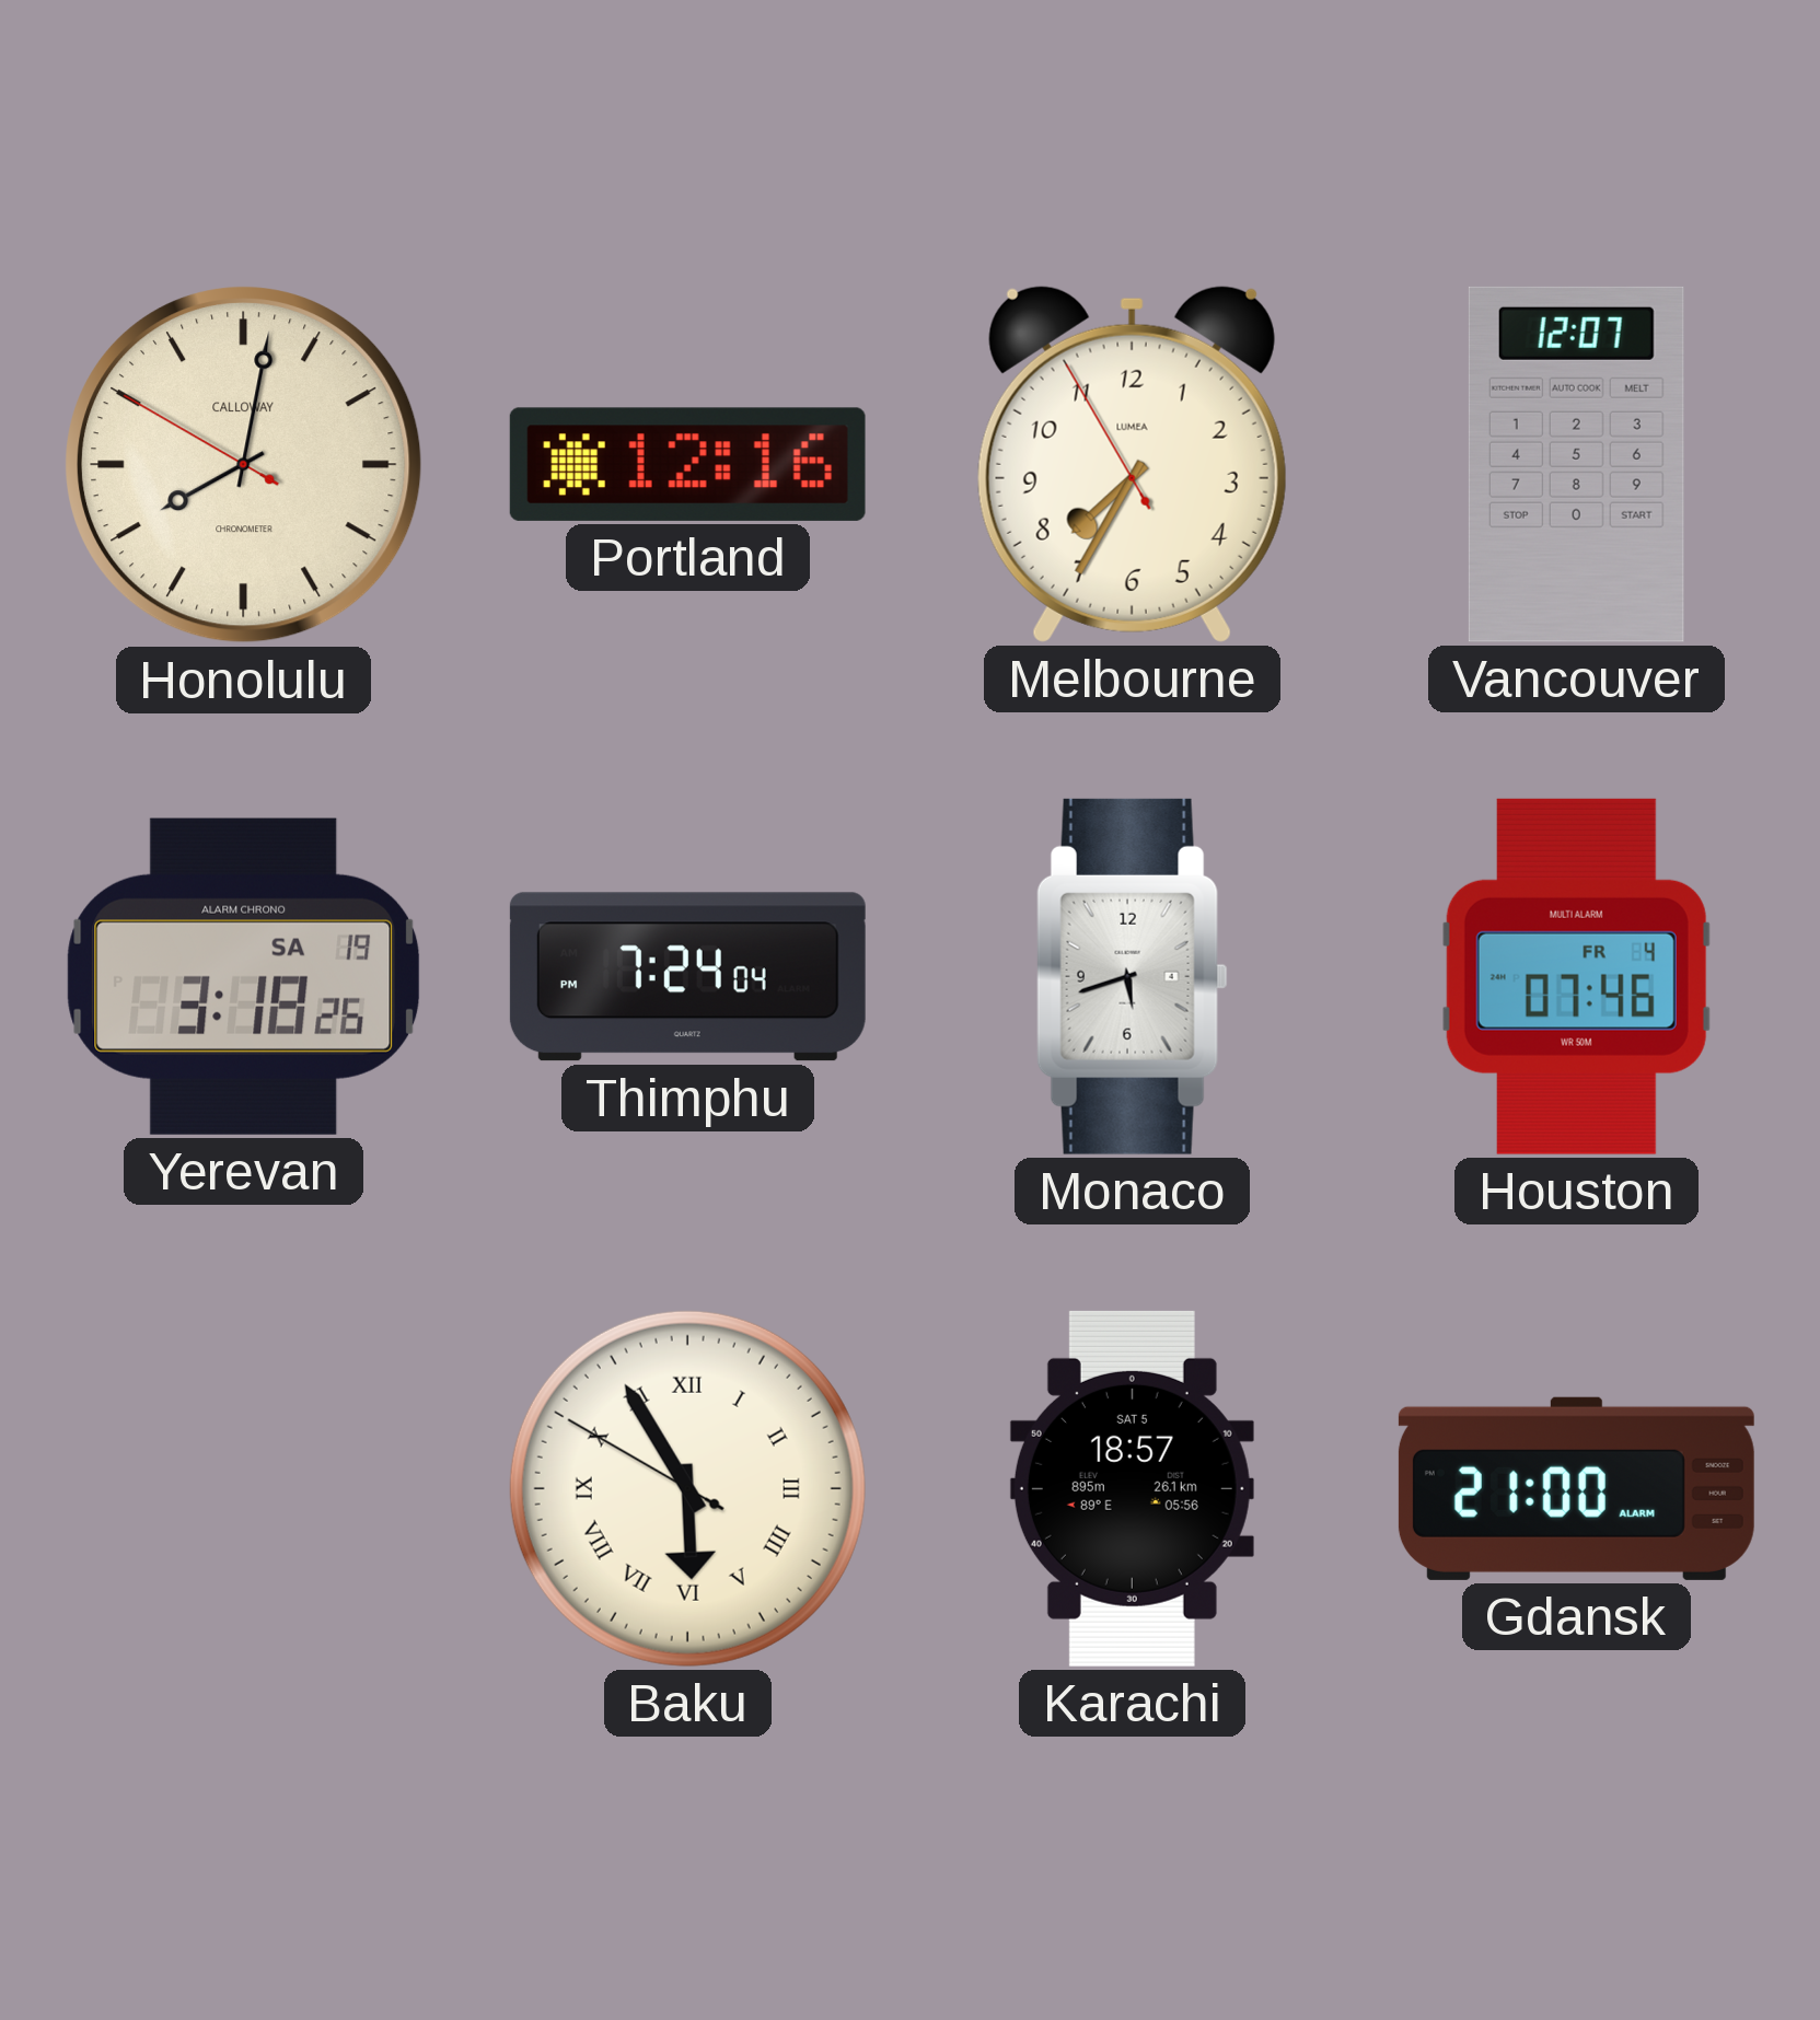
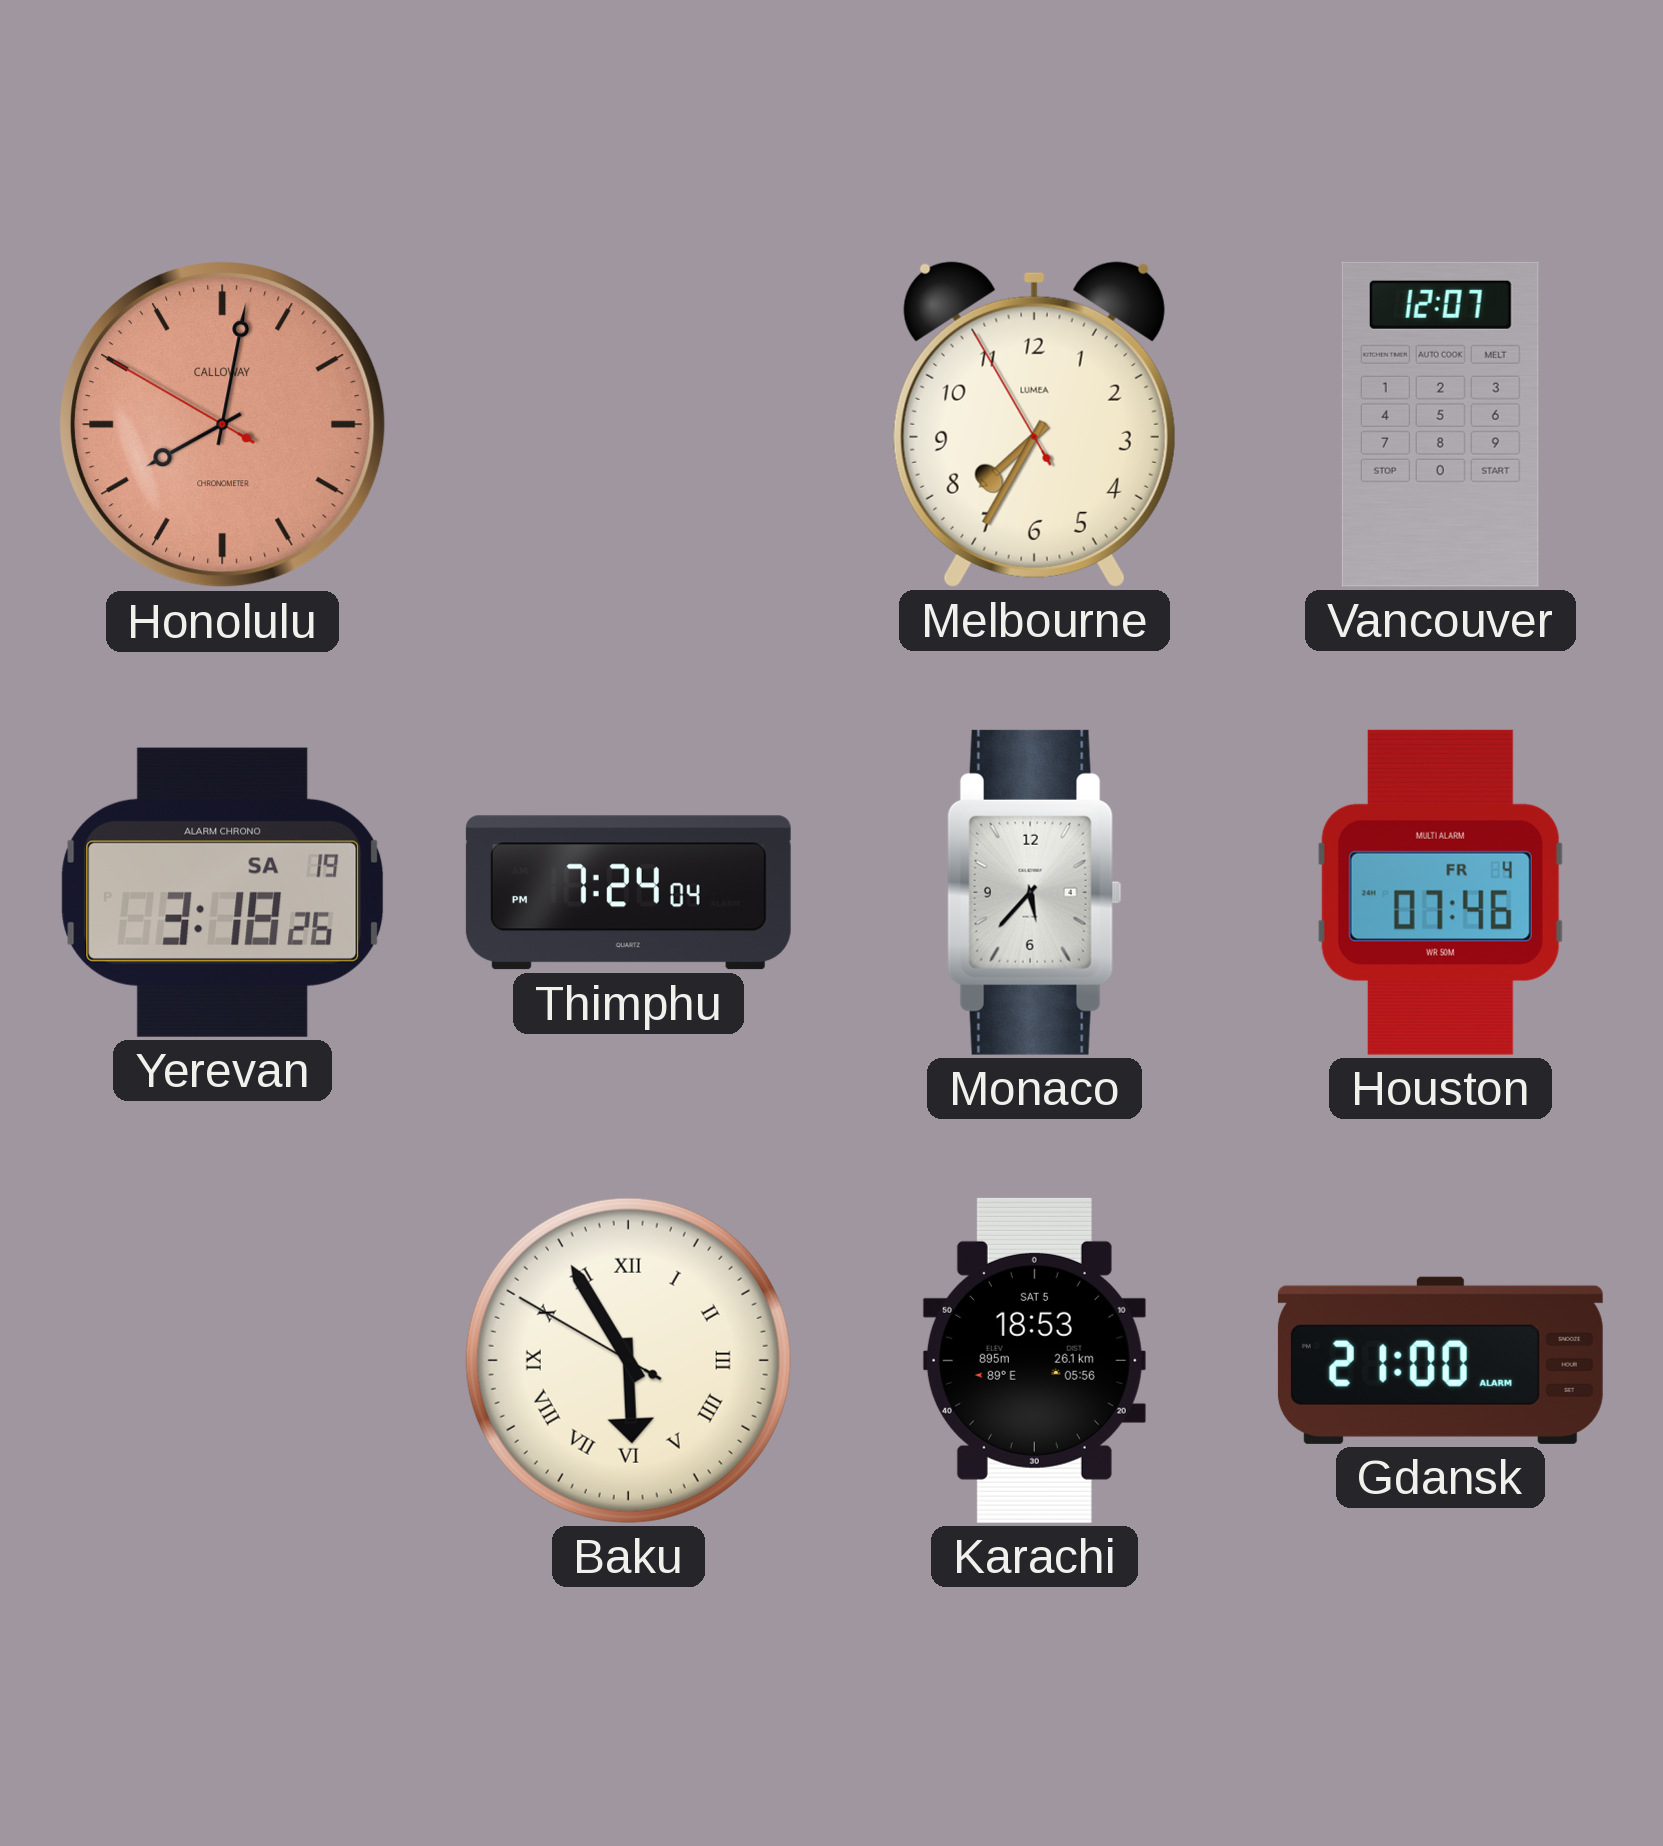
Honolulu dial: cream -> salmon (223, 425)
Portland: 12:16 -> none (687, 464)
Monaco: 5:42 -> 5:37 (1034, 892)
Karachi: 18:57 -> 18:53 (1034, 1360)
